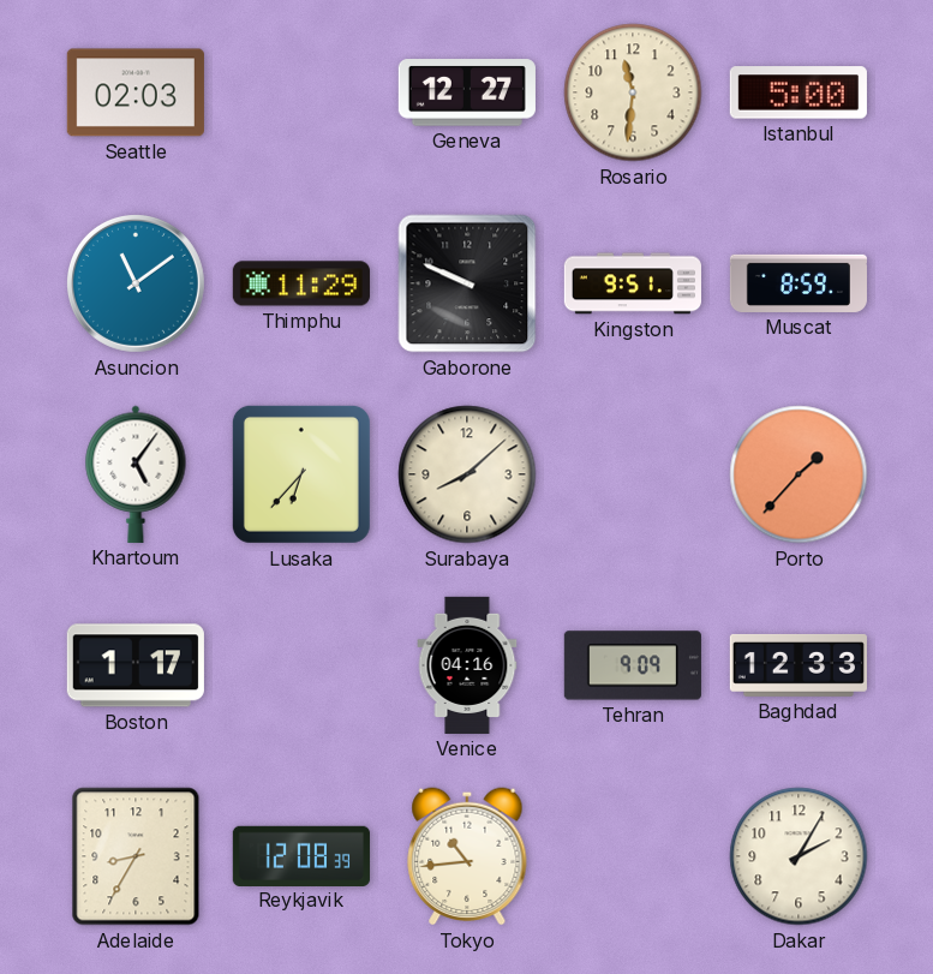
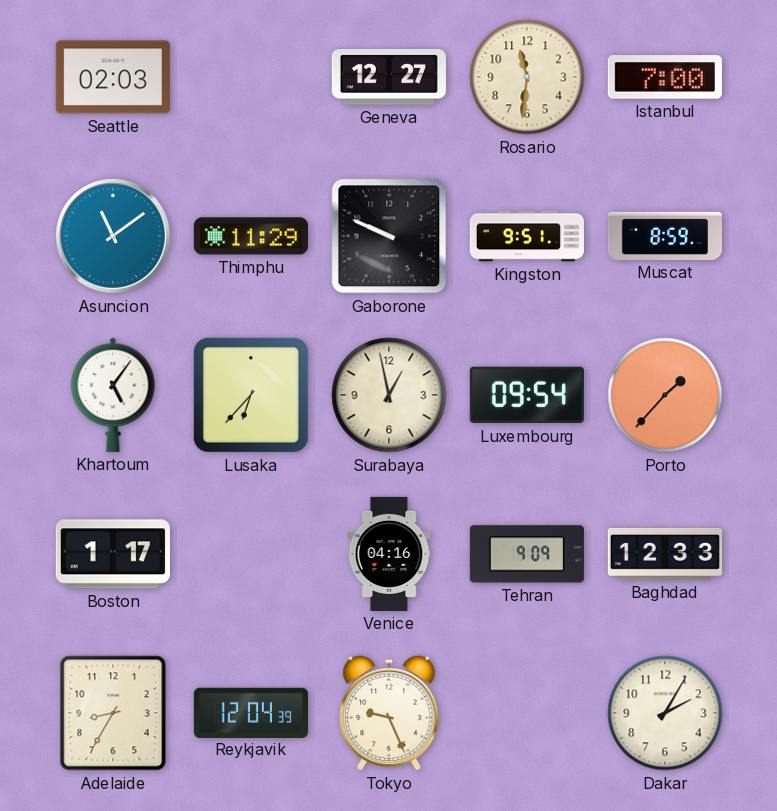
Istanbul: 5:00 -> 7:00 (665, 77)
Surabaya: 8:08 -> 12:58 (389, 395)
Luxembourg: none -> 09:54 (527, 395)
Reykjavik: 12:08 -> 12:04 (251, 712)
Tokyo: 10:44 -> 9:26 (389, 713)
